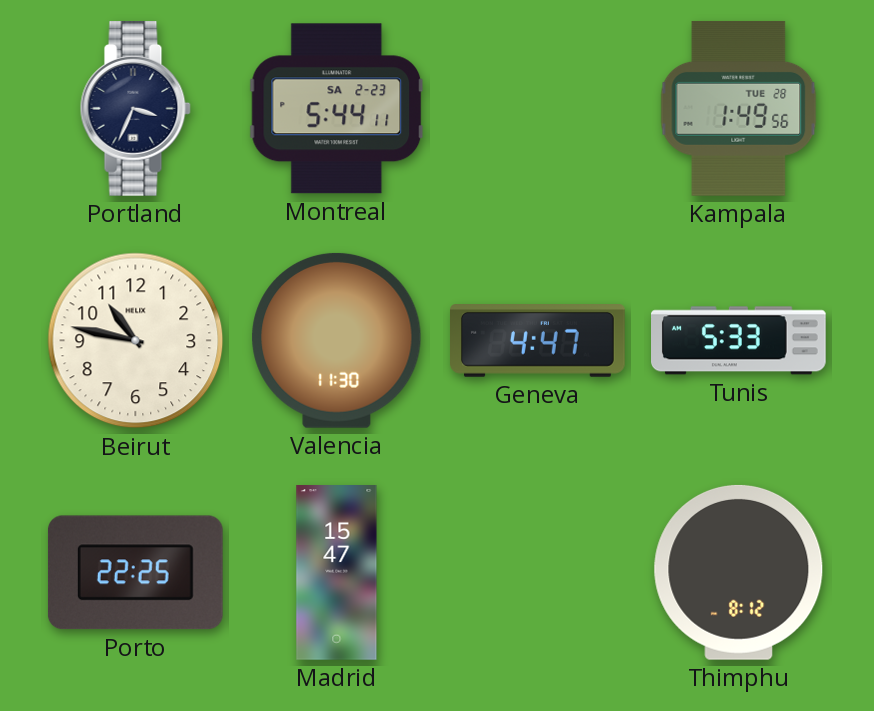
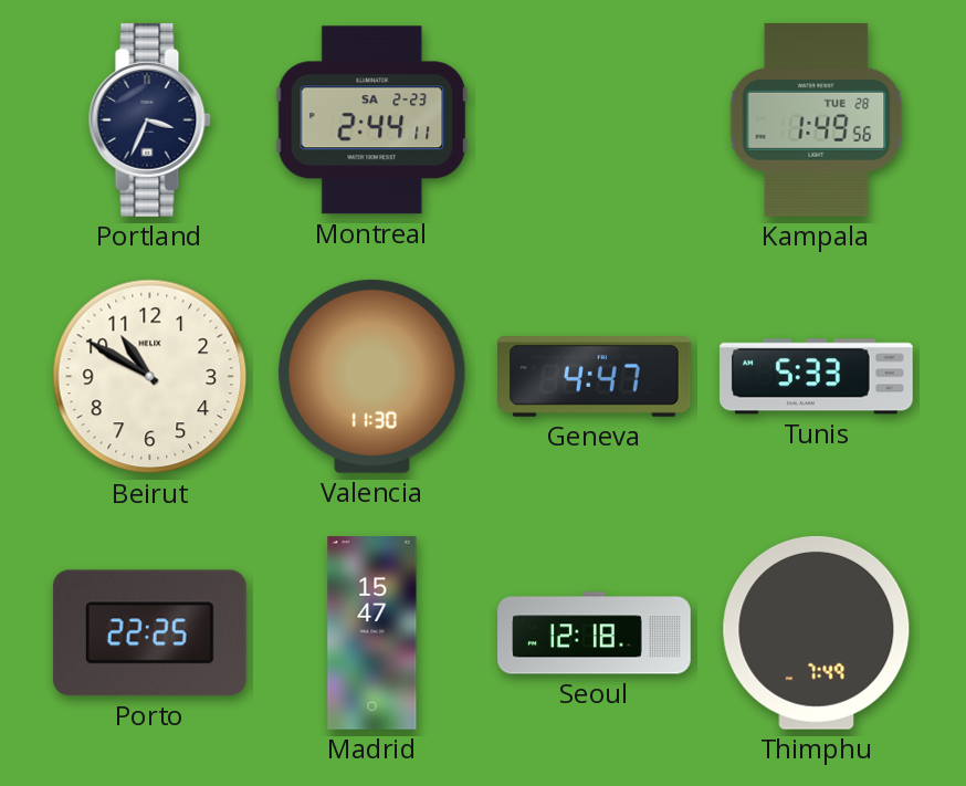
Montreal: 5:44 -> 2:44 (372, 120)
Beirut: 10:47 -> 10:50 (150, 377)
Seoul: none -> 12:18 (595, 633)
Thimphu: 8:12 -> 7:49 (817, 632)
